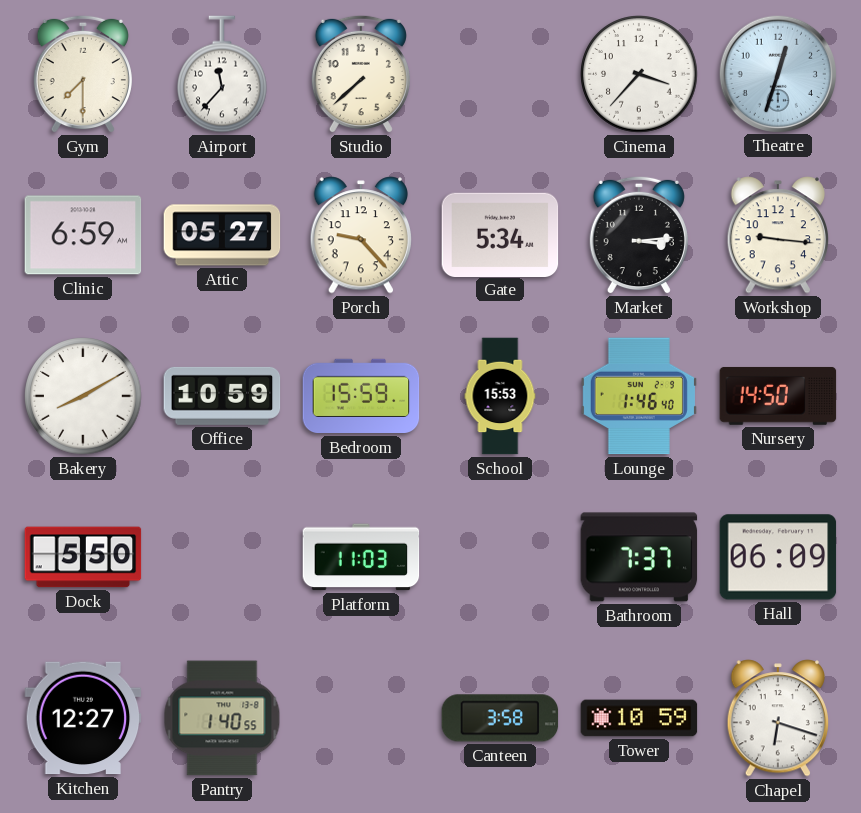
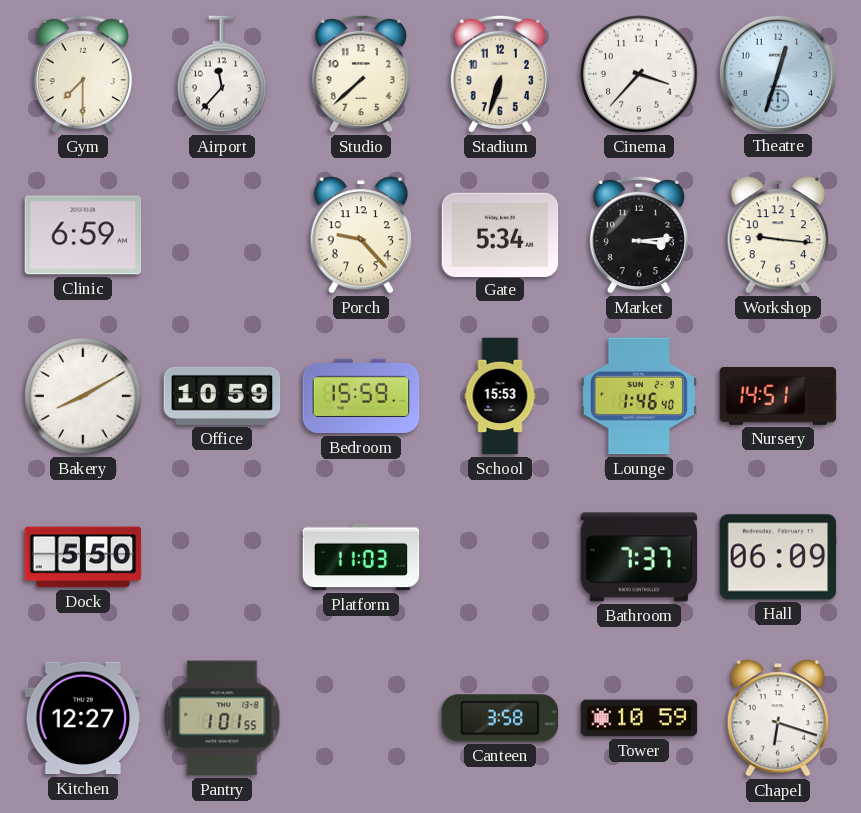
Stadium: none -> 6:33 (500, 74)
Attic: 05:27 -> none (222, 235)
Nursery: 14:50 -> 14:51 (778, 396)
Pantry: 1:40 -> 1:01 (222, 718)
